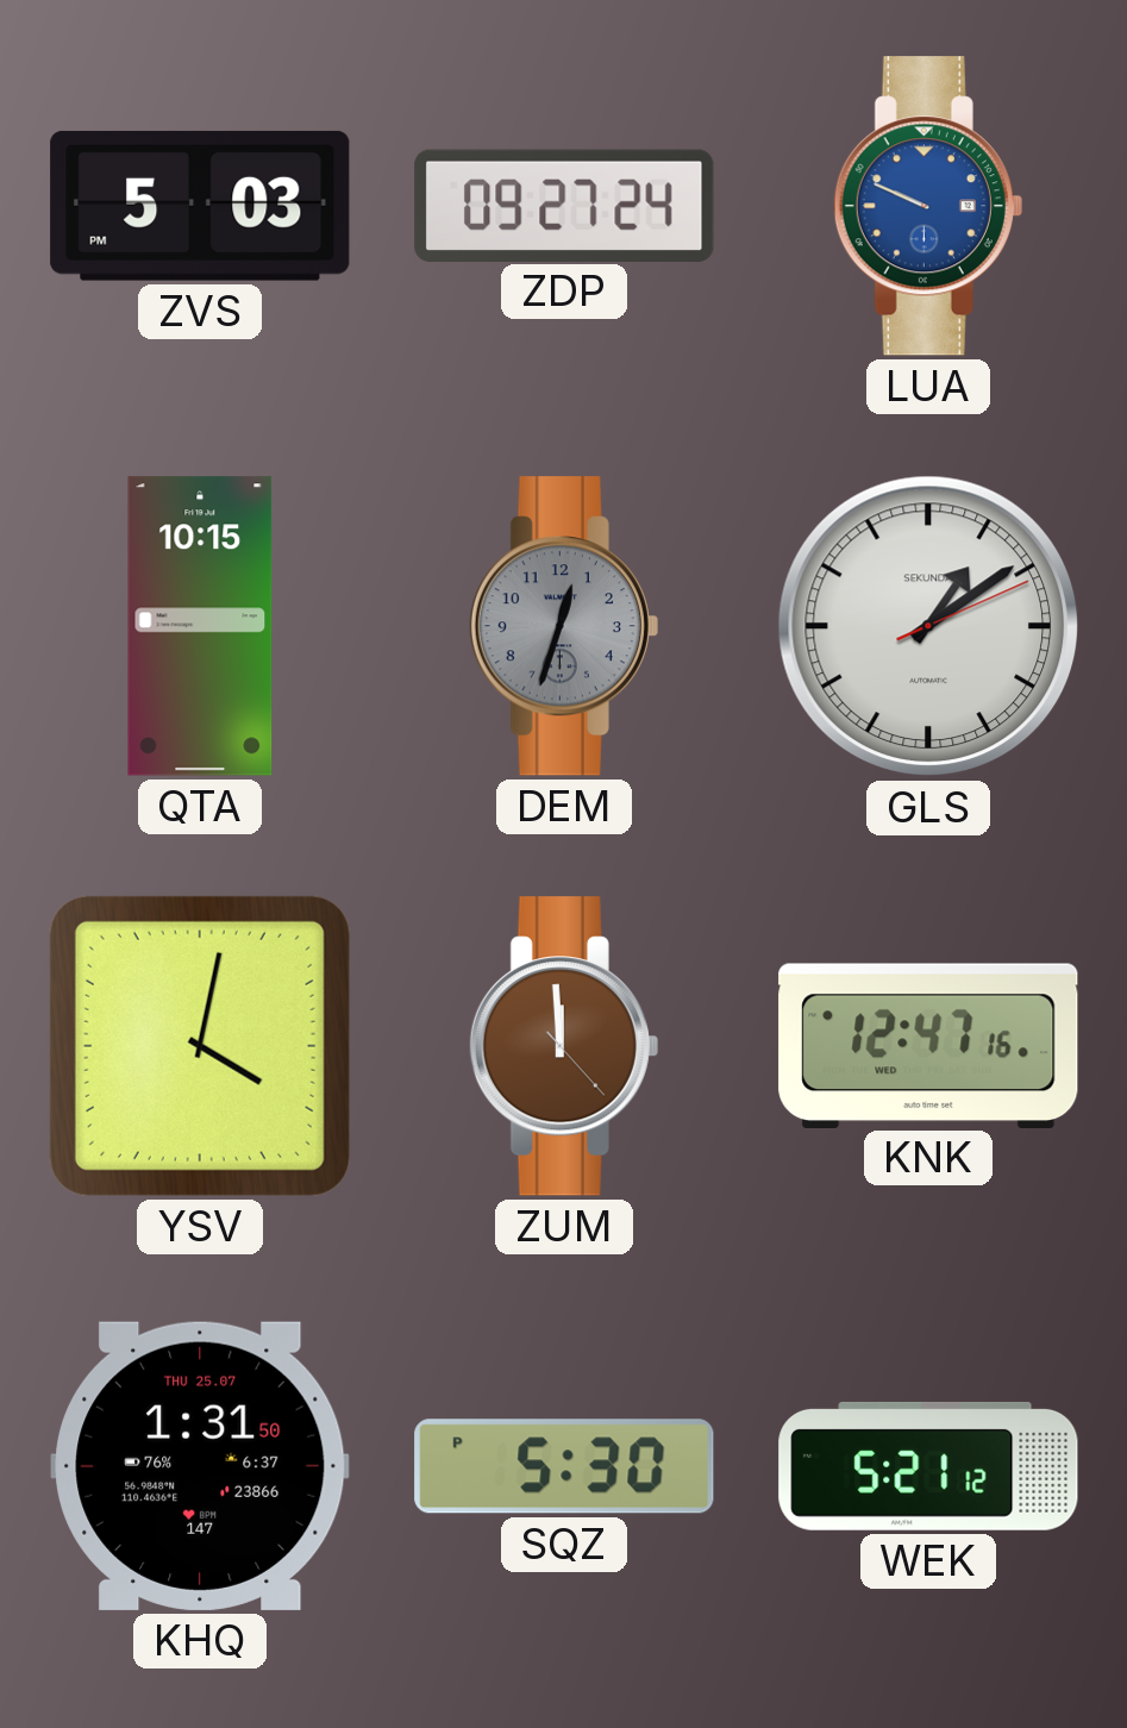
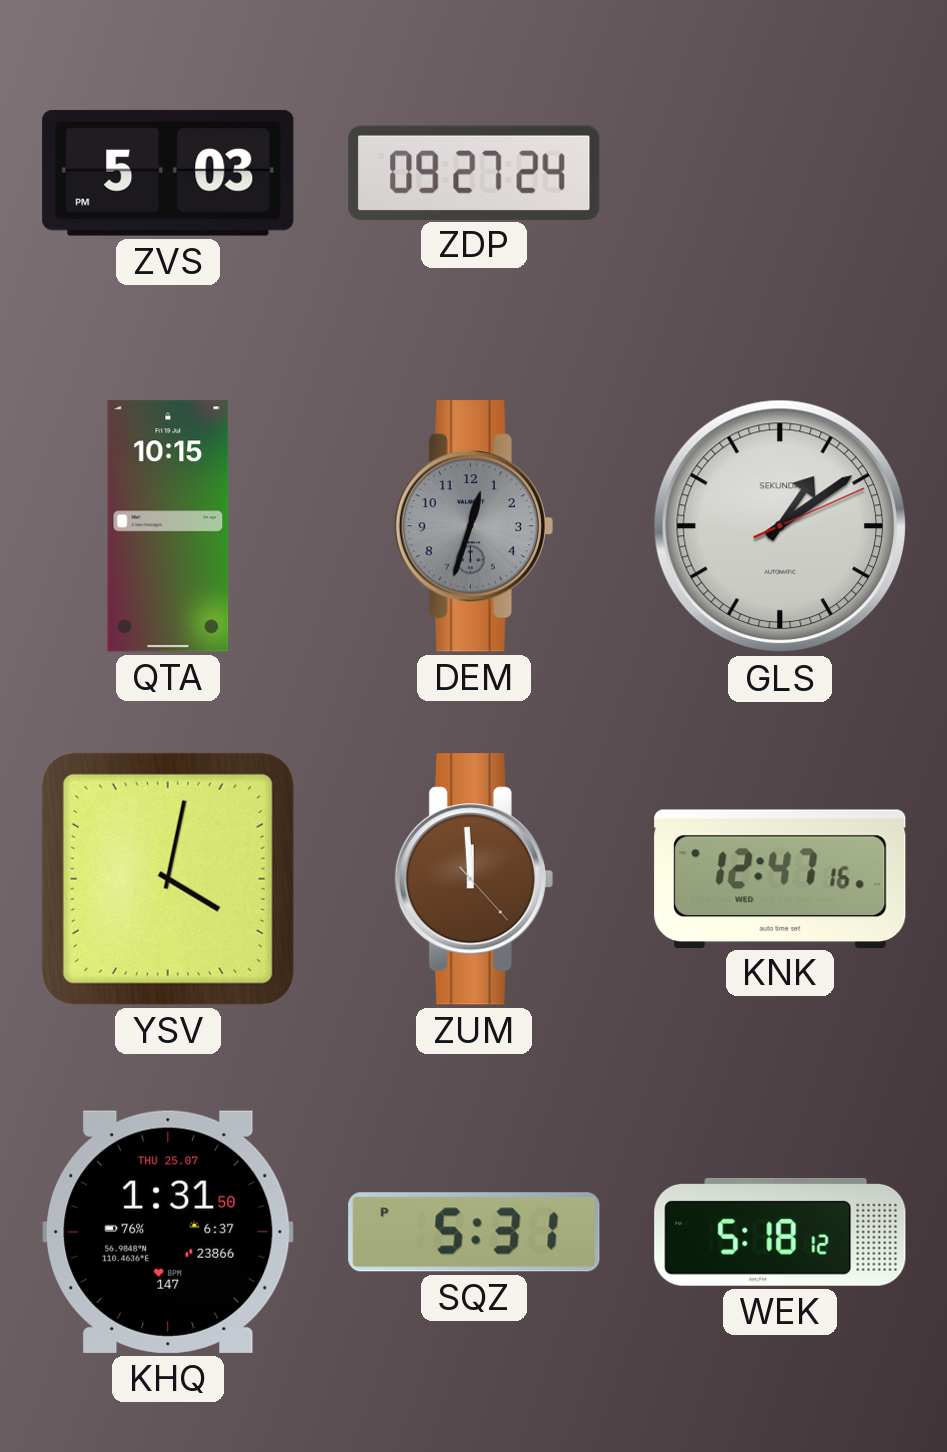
LUA: 9:49 -> none (928, 206)
SQZ: 5:30 -> 5:31 (474, 1232)
WEK: 5:21 -> 5:18 (780, 1232)
